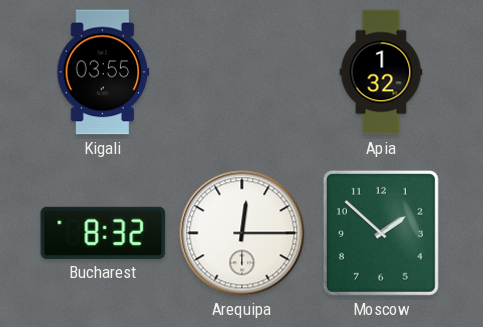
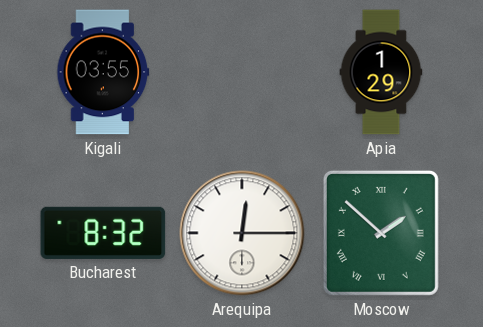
Apia: 1:32 -> 1:29 (381, 72)
Moscow numerals: Arabic -> Roman (381, 233)
